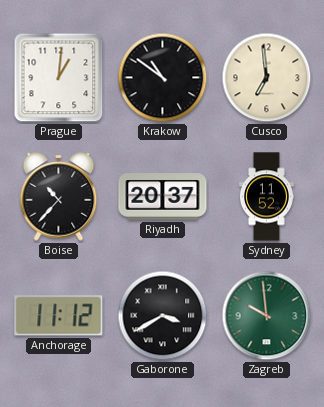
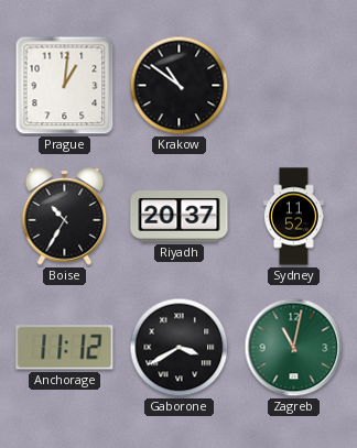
Cusco: 6:59 -> none (267, 78)
Boise: 10:37 -> 10:35 (65, 217)
Zagreb: 9:59 -> 11:02 (294, 348)
